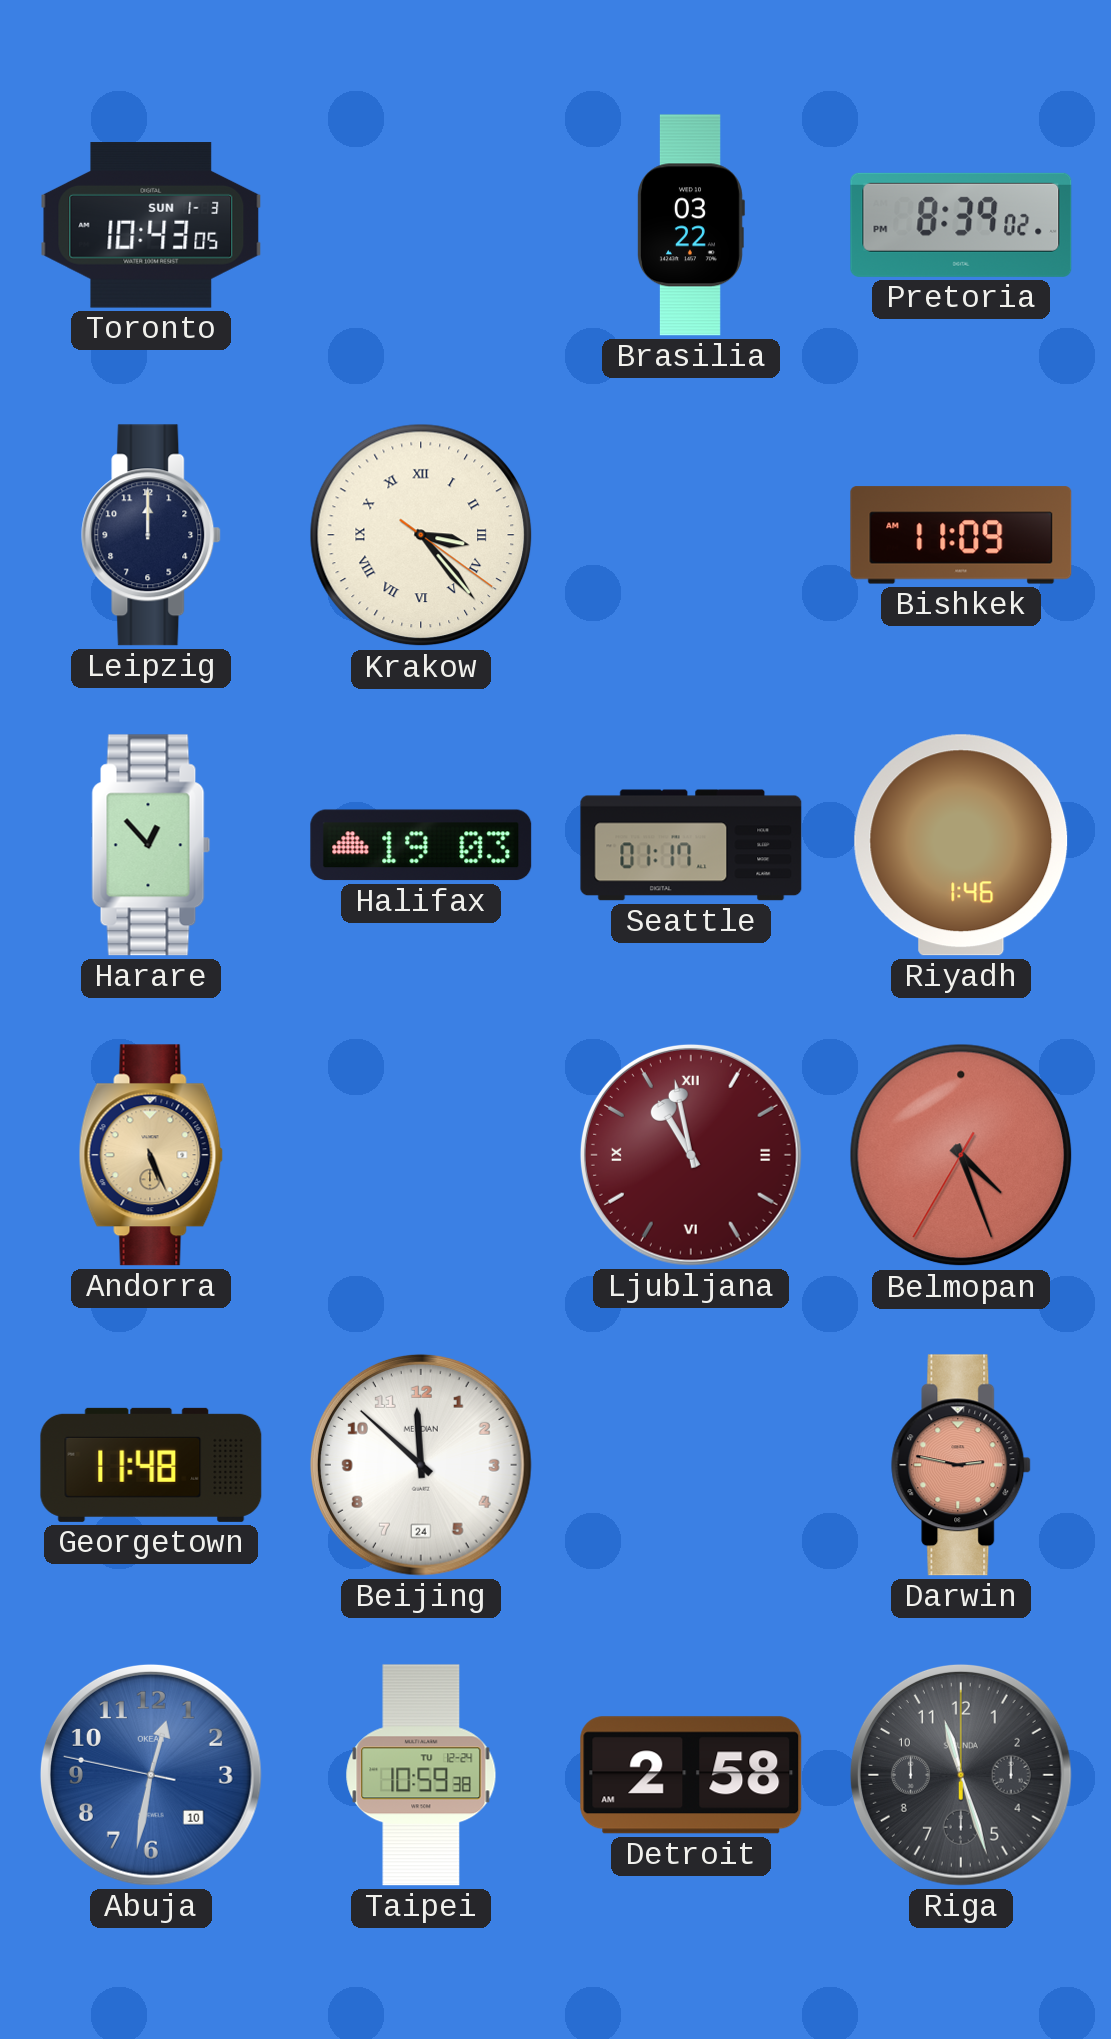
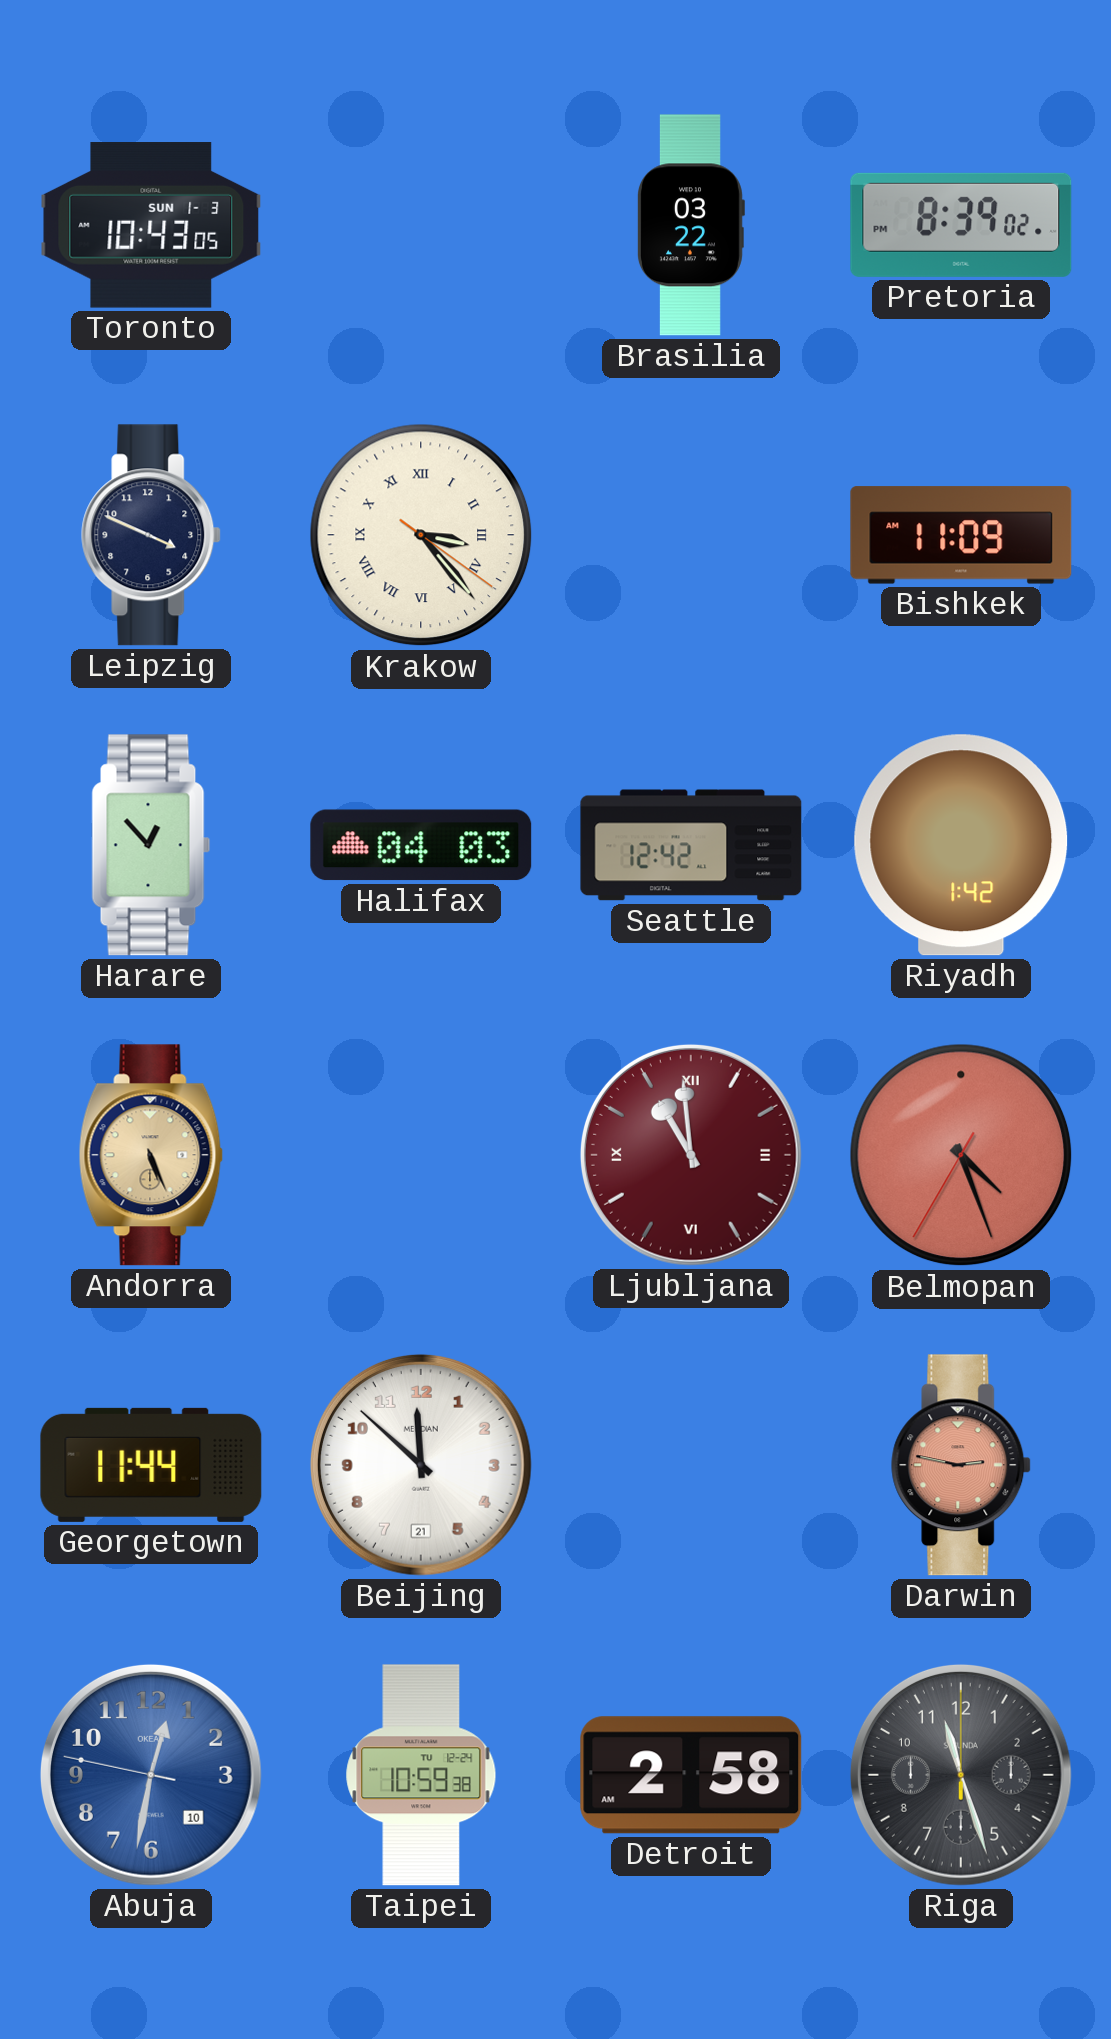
Leipzig: 12:00 -> 3:49 (152, 535)
Halifax: 19:03 -> 04:03 (421, 845)
Seattle: 01:17 -> 12:42 (691, 845)
Riyadh: 1:46 -> 1:42 (961, 845)
Ljubljana: 10:58 -> 10:59 (691, 1155)
Georgetown: 11:48 -> 11:44 (151, 1465)
Beijing date: 24 -> 21 (421, 1465)
